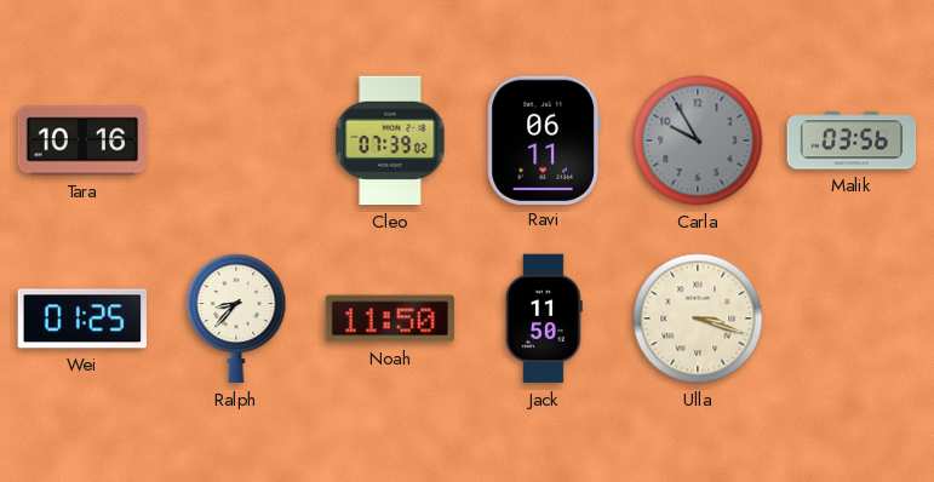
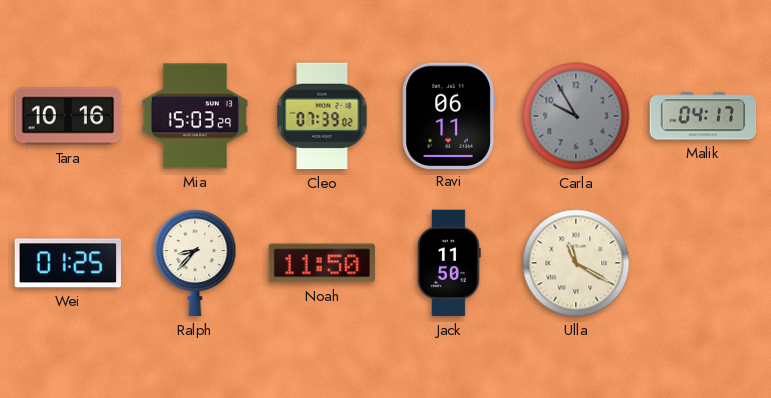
Mia: none -> 15:03 (195, 116)
Malik: 03:56 -> 04:17 (703, 116)
Ulla: 3:18 -> 11:20 (576, 263)
